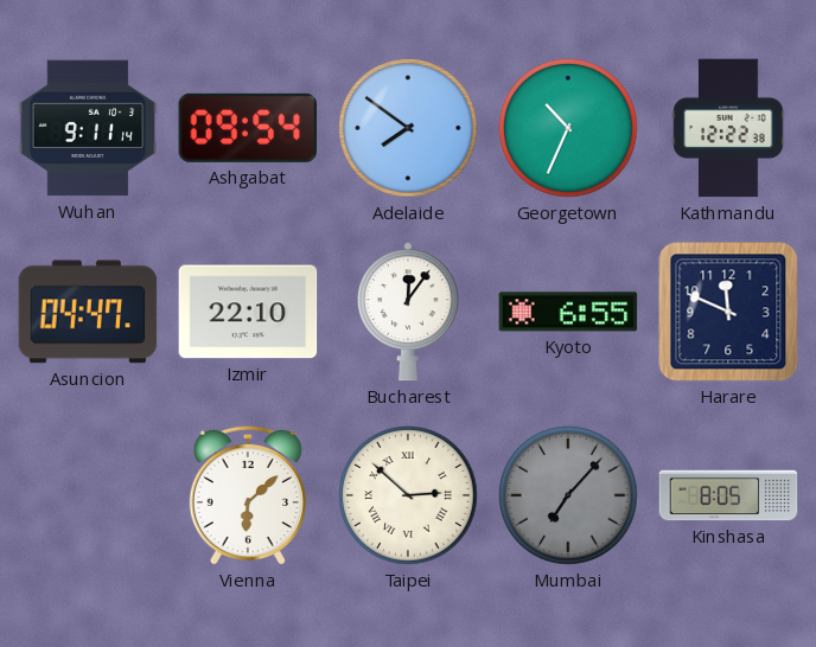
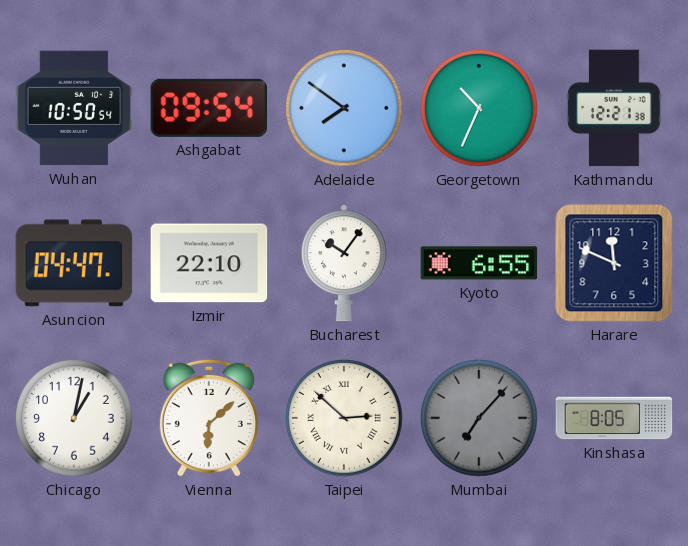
Wuhan: 9:11 -> 10:50 (74, 108)
Kathmandu: 12:22 -> 12:21 (614, 108)
Bucharest: 12:06 -> 10:06 (344, 263)
Chicago: none -> 1:02 (74, 418)
